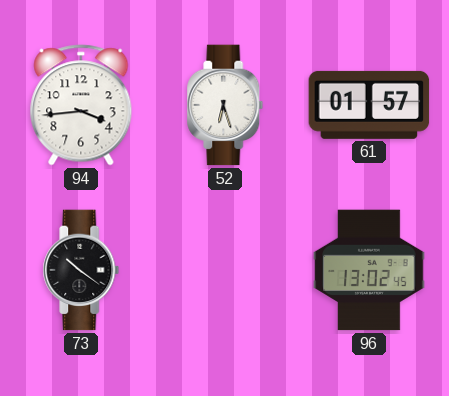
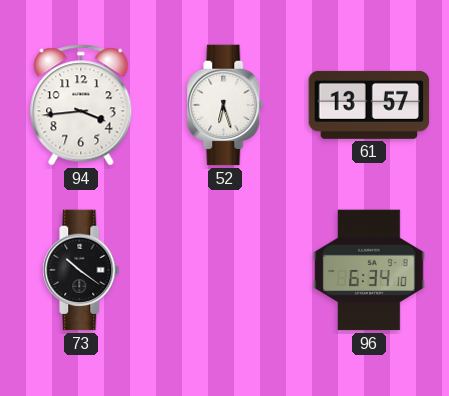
61: 01:57 -> 13:57 (369, 105)
96: 13:02 -> 6:34 (369, 270)
